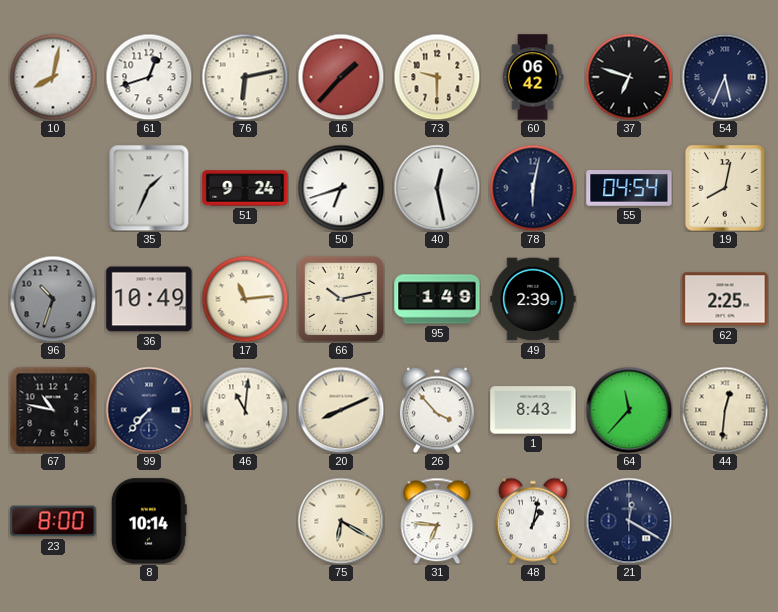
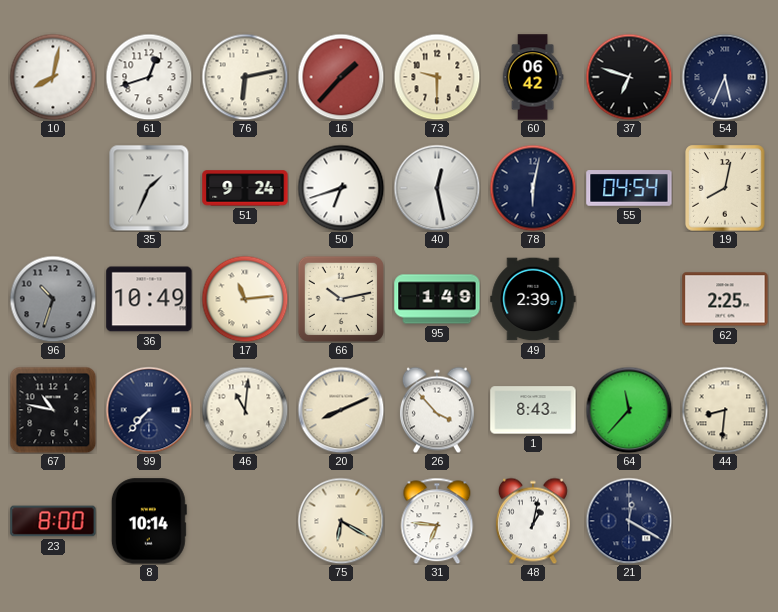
44: 12:31 -> 8:31 (725, 410)
